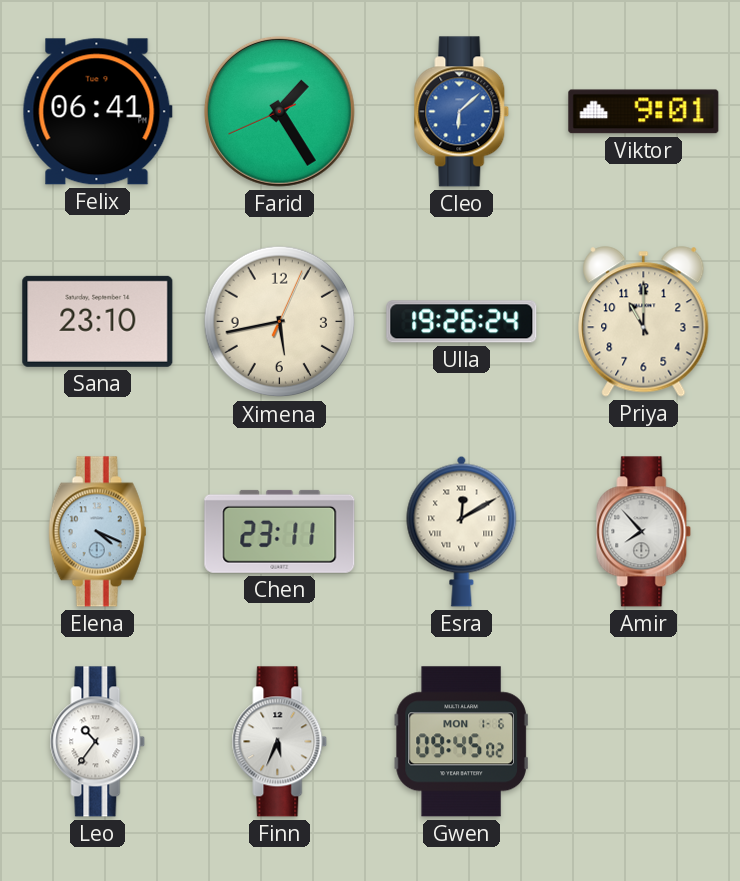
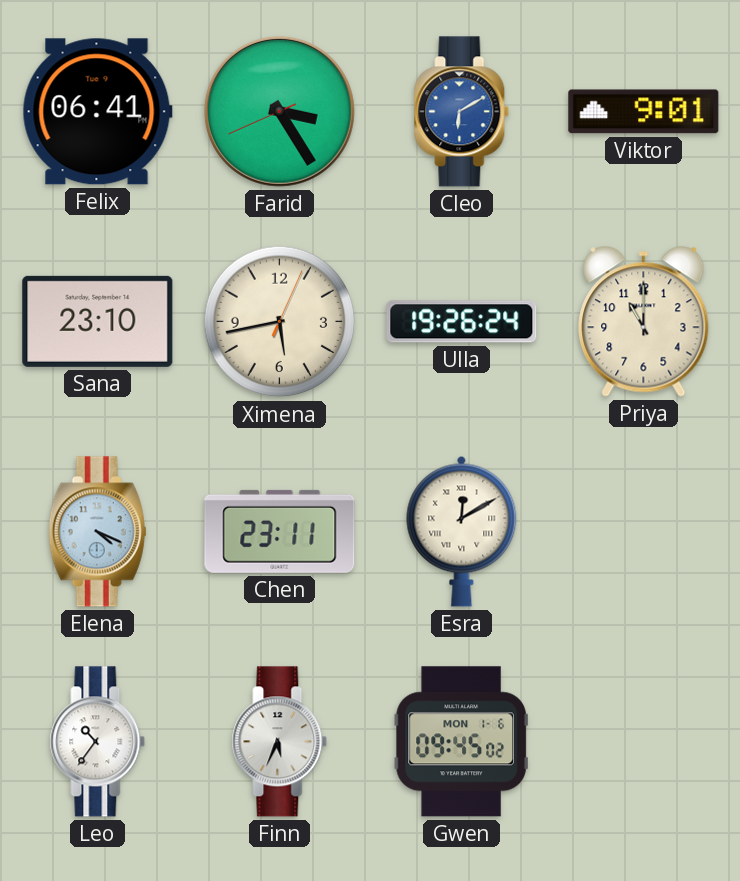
Farid: 1:24 -> 3:24 (279, 111)
Cleo: 6:08 -> 6:10 (462, 112)
Amir: 7:53 -> none (644, 532)
